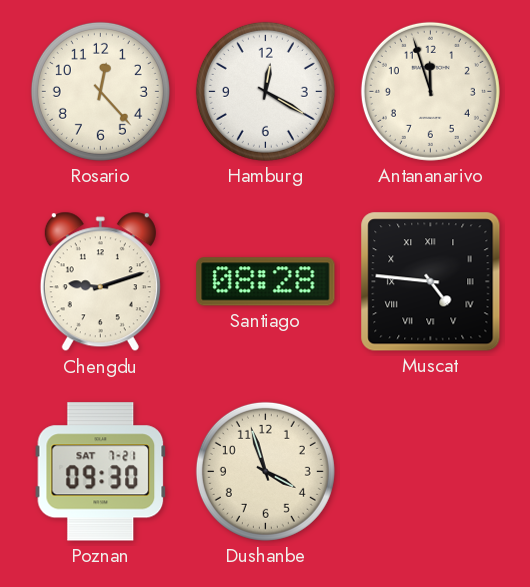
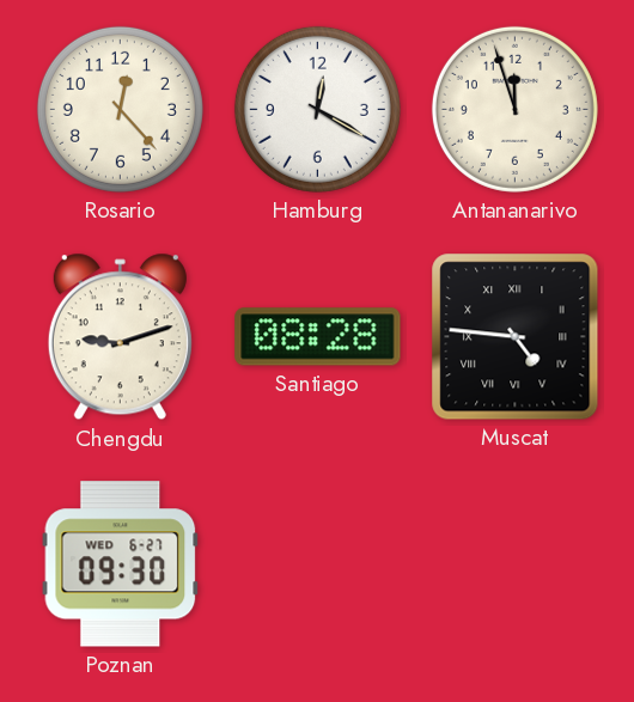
Poznan date: SAT 7-21 -> WED 6-27 (121, 564)
Dushanbe: 3:57 -> none (265, 471)
